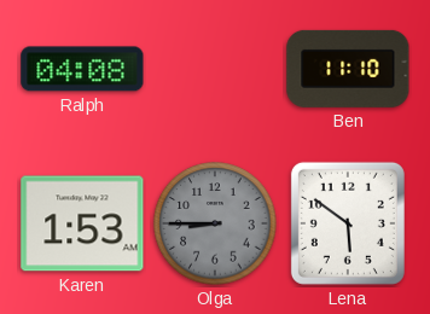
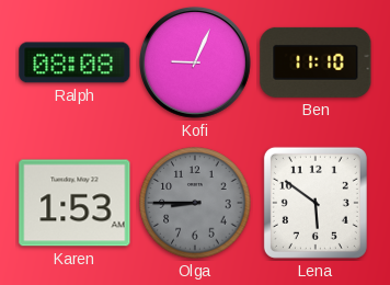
Ralph: 04:08 -> 08:08 (74, 62)
Kofi: none -> 9:04 (196, 64)
